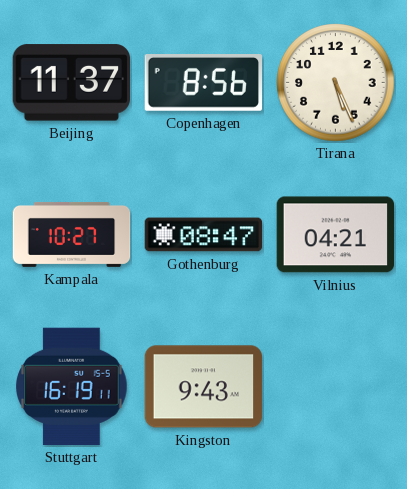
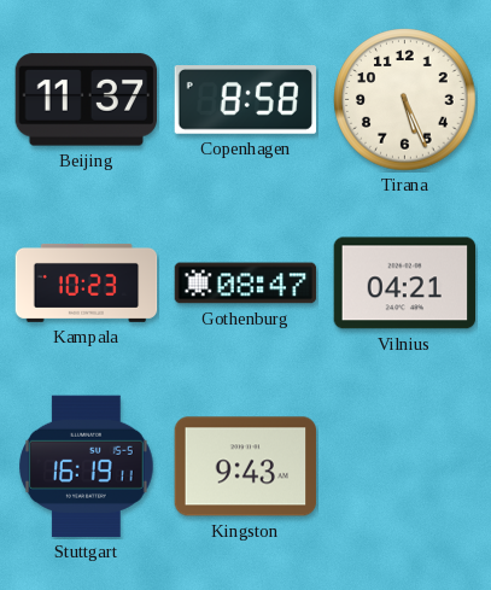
Copenhagen: 8:56 -> 8:58 (246, 100)
Kampala: 10:27 -> 10:23 (87, 282)
